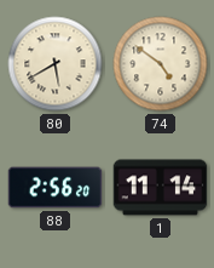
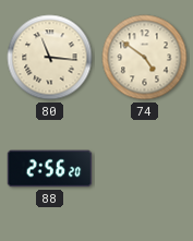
80: 5:40 -> 11:16 (50, 58)
1: 11:14 -> none (161, 188)
